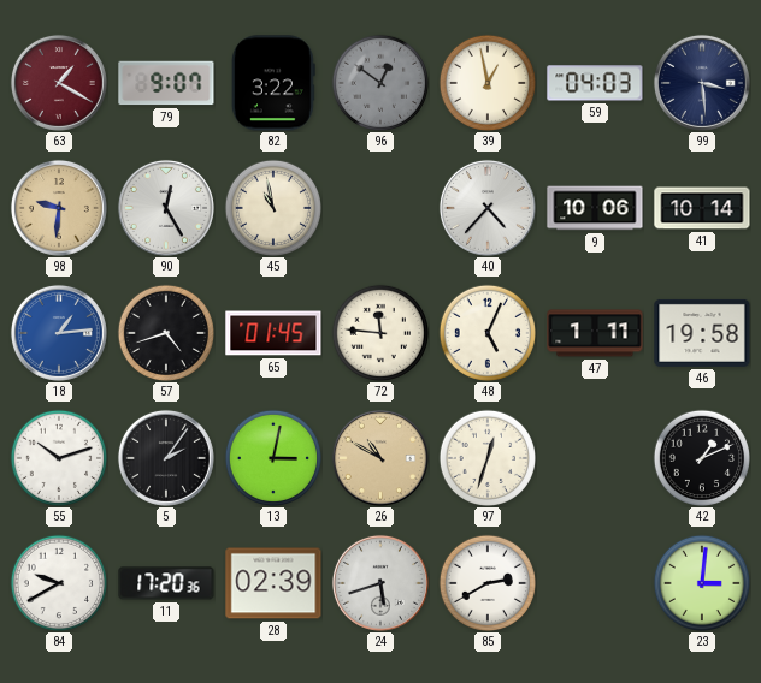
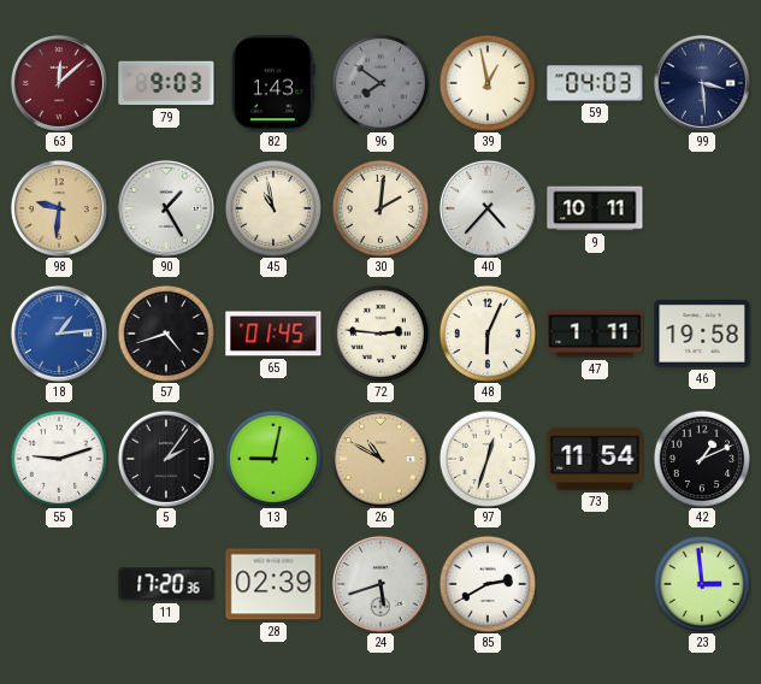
63: 1:20 -> 12:08 (59, 83)
79: 9:07 -> 9:03 (166, 83)
82: 3:22 -> 1:43 (273, 83)
96: 12:51 -> 7:51 (379, 82)
90: 12:25 -> 1:25 (166, 208)
30: none -> 2:01 (379, 207)
9: 10:06 -> 10:11 (595, 208)
41: 10:14 -> none (702, 208)
72: 11:46 -> 2:46 (379, 332)
48: 5:04 -> 6:04 (486, 332)
55: 10:12 -> 9:12 (58, 458)
13: 3:02 -> 9:02 (272, 458)
73: none -> 11:54 (595, 459)
84: 9:40 -> none (58, 582)
23: 3:01 -> 2:59 (701, 583)
